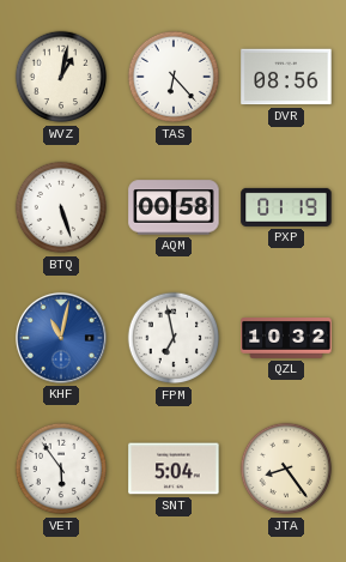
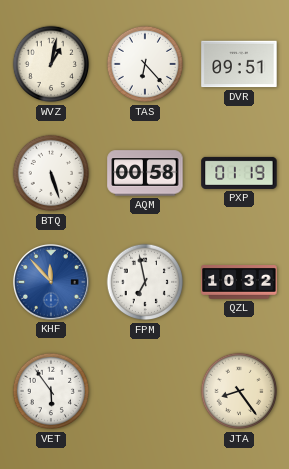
DVR: 08:56 -> 09:51 (239, 64)
KHF: 11:02 -> 11:53 (51, 282)
SNT: 5:04 -> none (174, 469)
